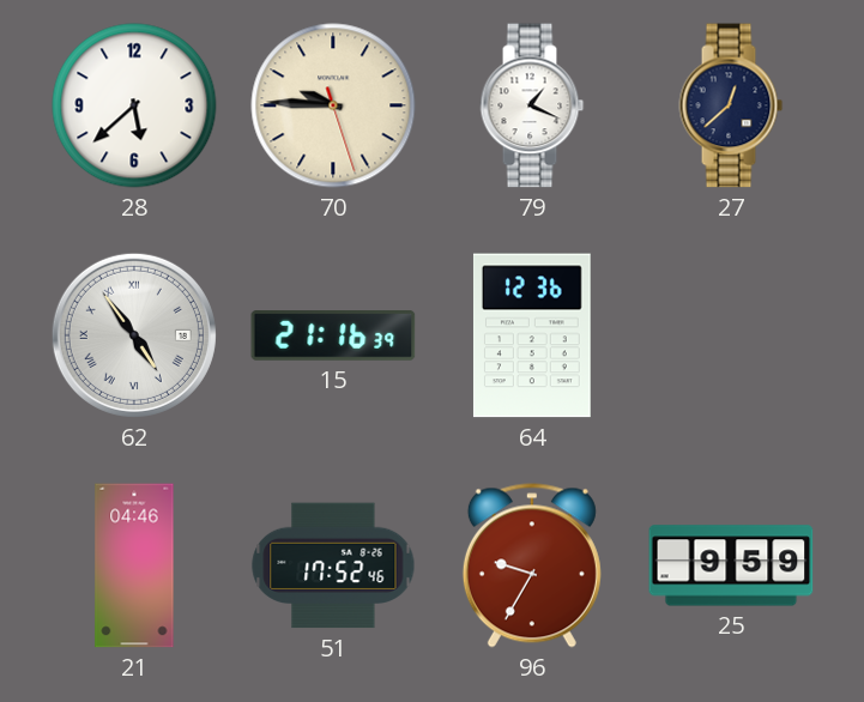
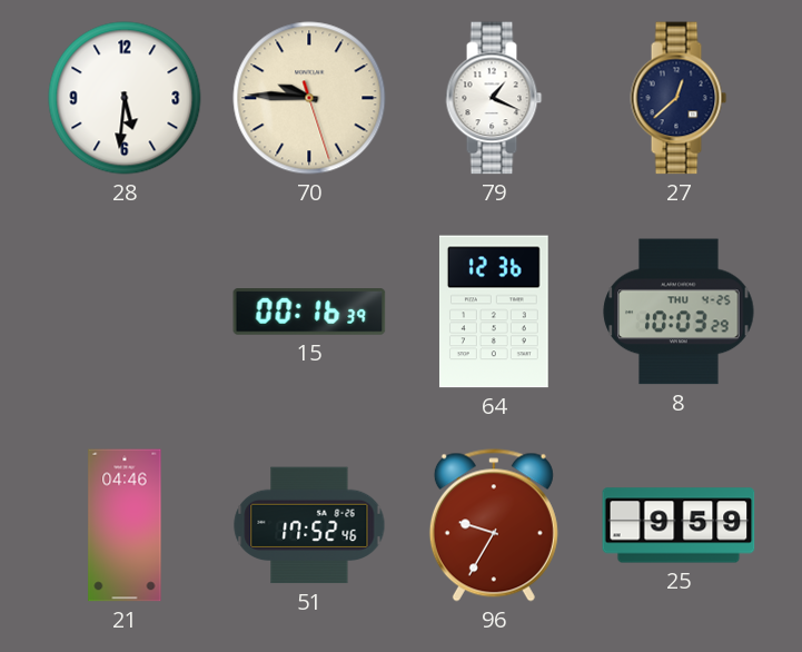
28: 5:38 -> 5:31 (125, 98)
62: 4:54 -> none (134, 335)
15: 21:16 -> 00:16 (309, 313)
8: none -> 10:03 (679, 312)
